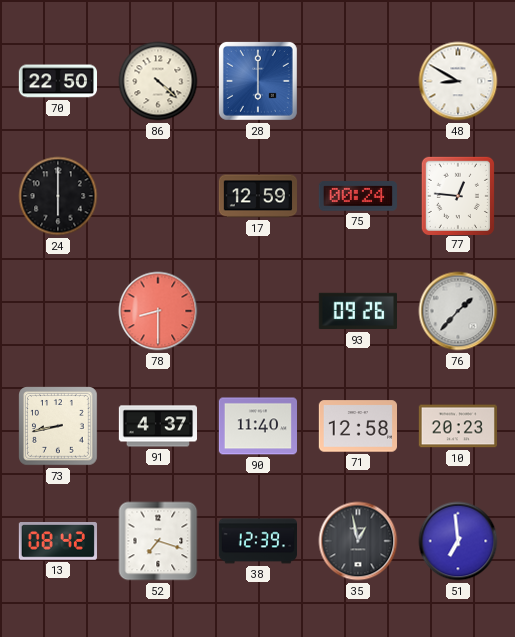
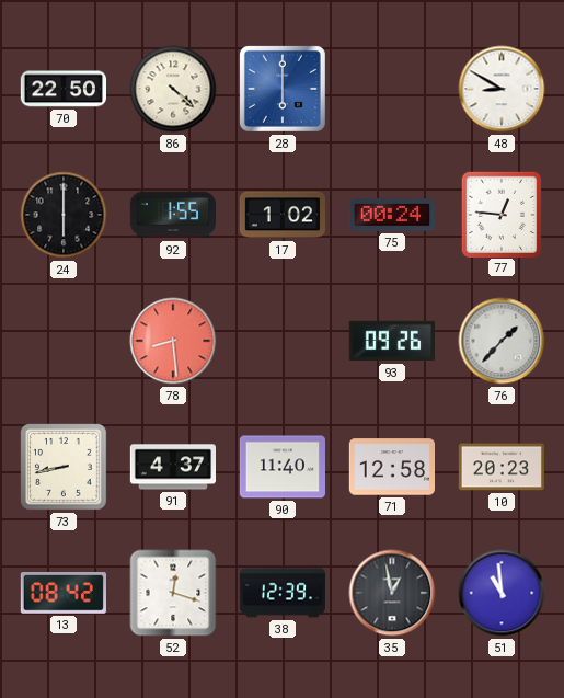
92: none -> 1:55 (172, 215)
17: 12:59 -> 1:02 (281, 215)
78: 8:30 -> 8:29 (173, 341)
52: 7:18 -> 12:18 (173, 593)
51: 6:59 -> 10:59 (502, 593)
